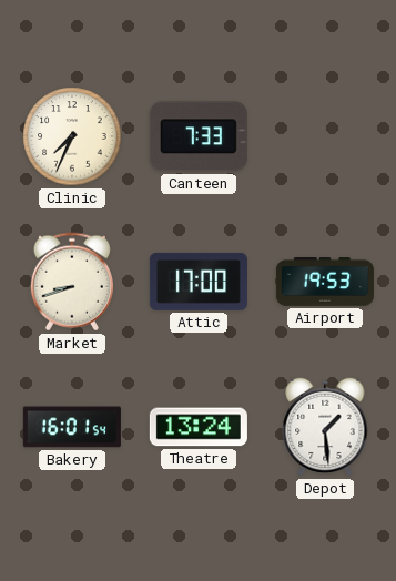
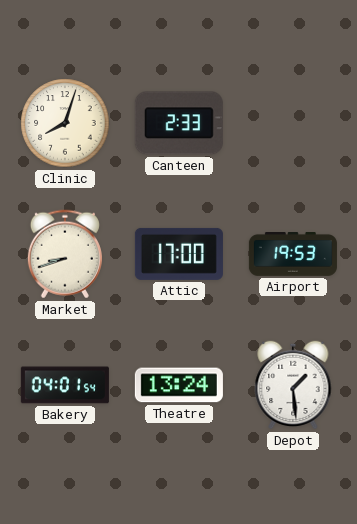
Clinic: 7:34 -> 8:03 (65, 123)
Canteen: 7:33 -> 2:33 (179, 123)
Bakery: 16:01 -> 04:01 (65, 385)
